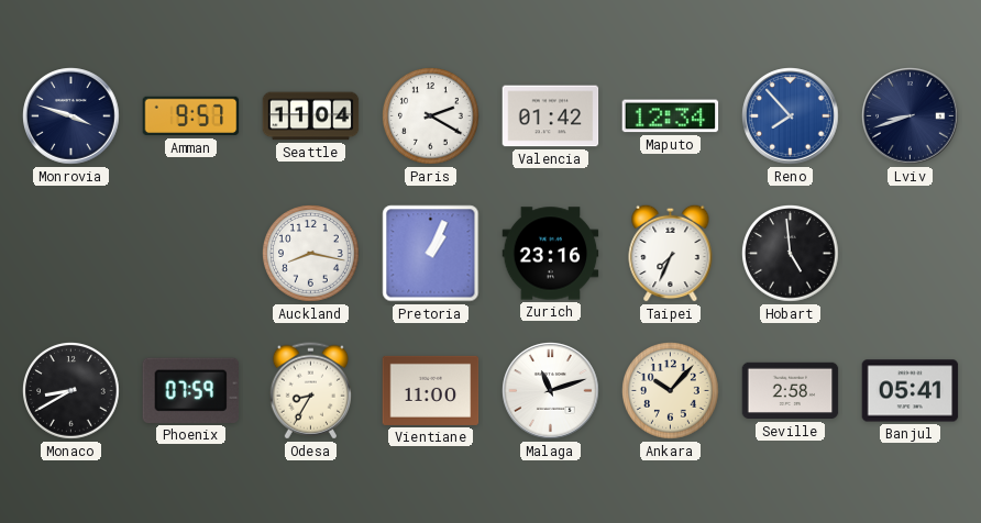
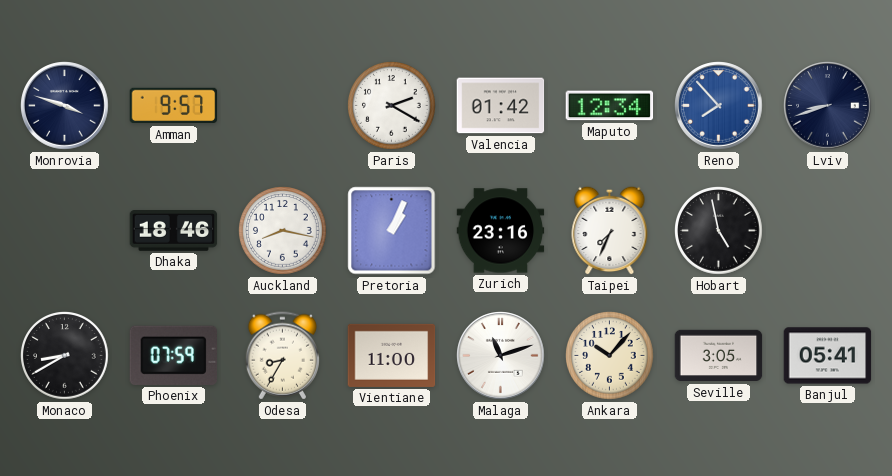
Seattle: 11:04 -> none (311, 116)
Dhaka: none -> 18:46 (174, 231)
Hobart: 4:59 -> 4:58 (719, 231)
Seville: 2:58 -> 3:05 (719, 356)
